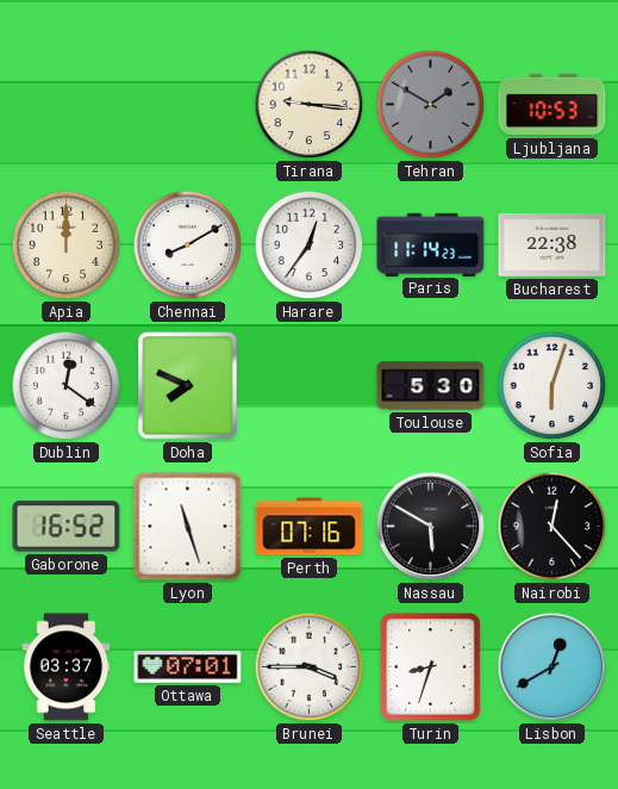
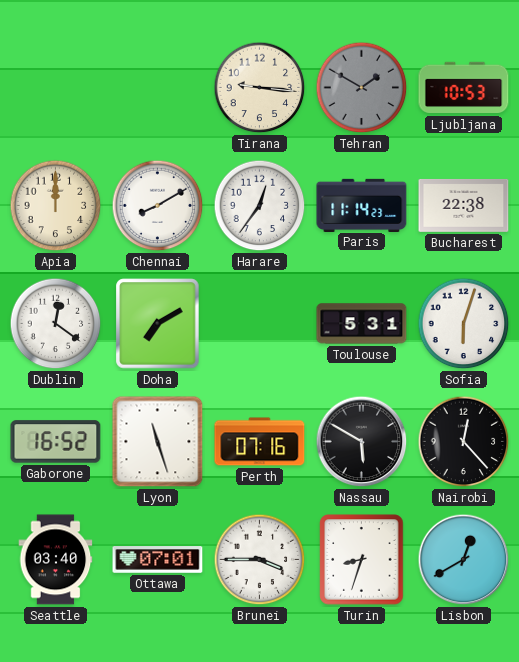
Doha: 7:49 -> 7:10 (158, 324)
Toulouse: 5:30 -> 5:31 (362, 324)
Seattle: 03:37 -> 03:40 (56, 560)
